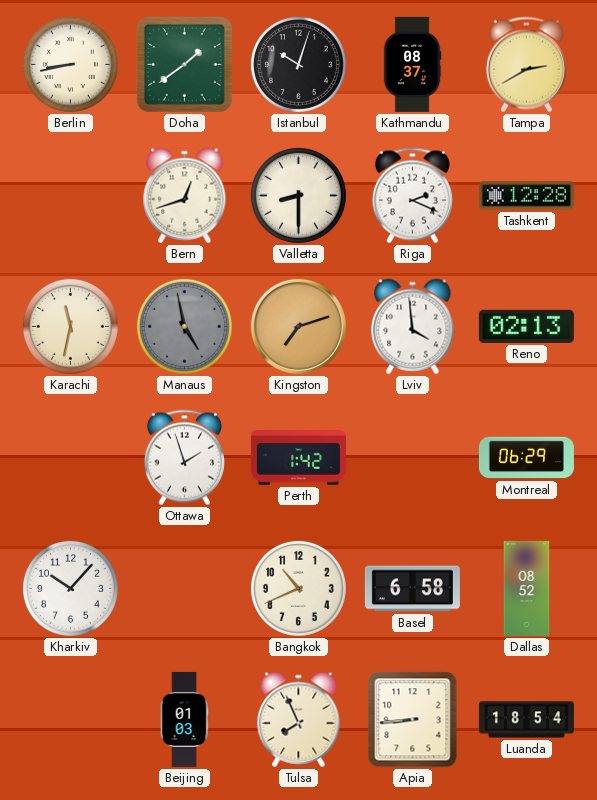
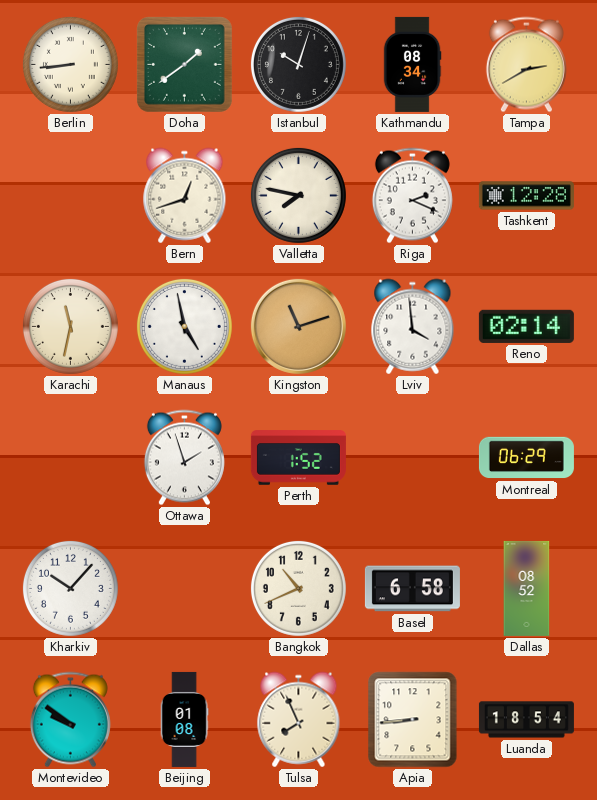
Berlin: 8:43 -> 8:44 (70, 64)
Kathmandu: 08:37 -> 08:34 (412, 64)
Valletta: 8:30 -> 7:47 (298, 195)
Manaus dial: grey -> white (184, 326)
Kingston: 7:12 -> 11:12 (298, 326)
Reno: 02:13 -> 02:14 (526, 326)
Perth: 1:42 -> 1:52 (298, 458)
Montevideo: none -> 9:51 (70, 720)
Beijing: 01:03 -> 01:08 (184, 719)
